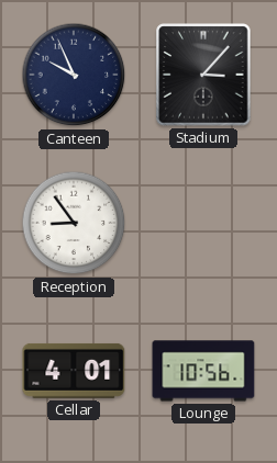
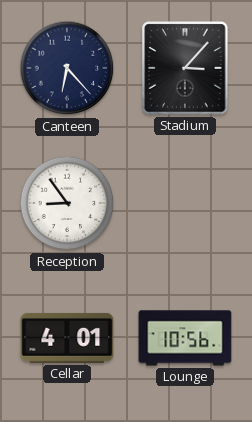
Canteen: 9:56 -> 6:23 (67, 68)
